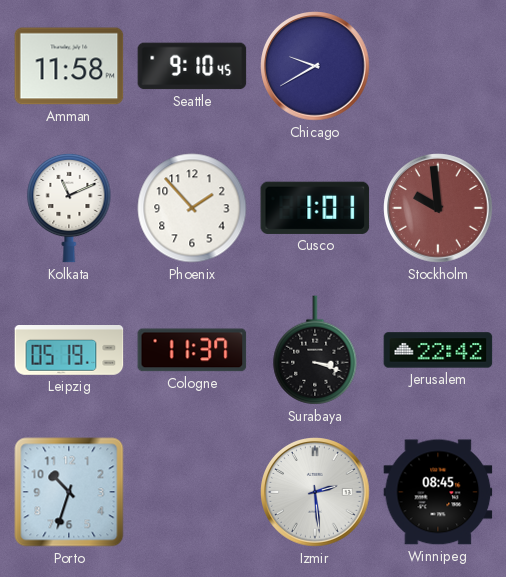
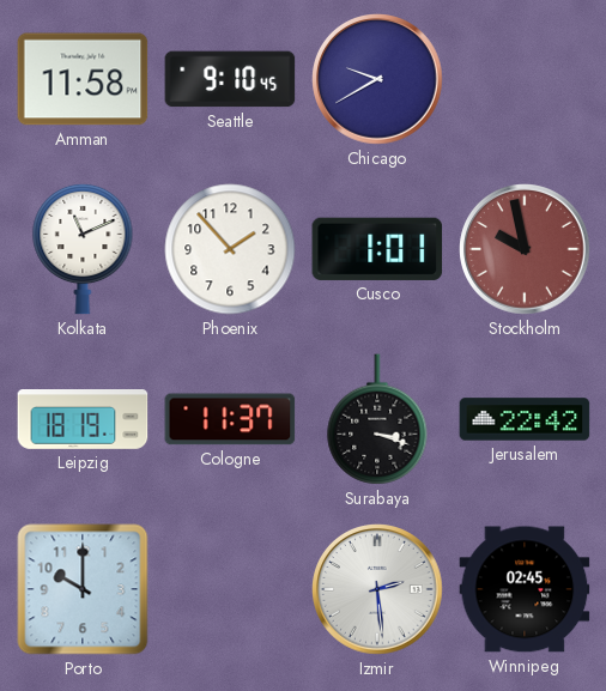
Stockholm: 9:59 -> 9:58 (525, 249)
Leipzig: 05:19 -> 18:19 (83, 420)
Porto: 10:33 -> 10:00 (83, 589)
Winnipeg: 08:45 -> 02:45 (525, 589)
